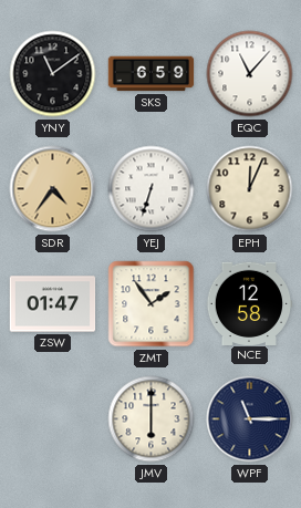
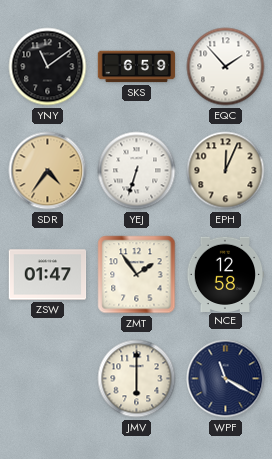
EQC: 11:07 -> 1:53 (226, 67)
WPF: 11:15 -> 11:20 (226, 379)
